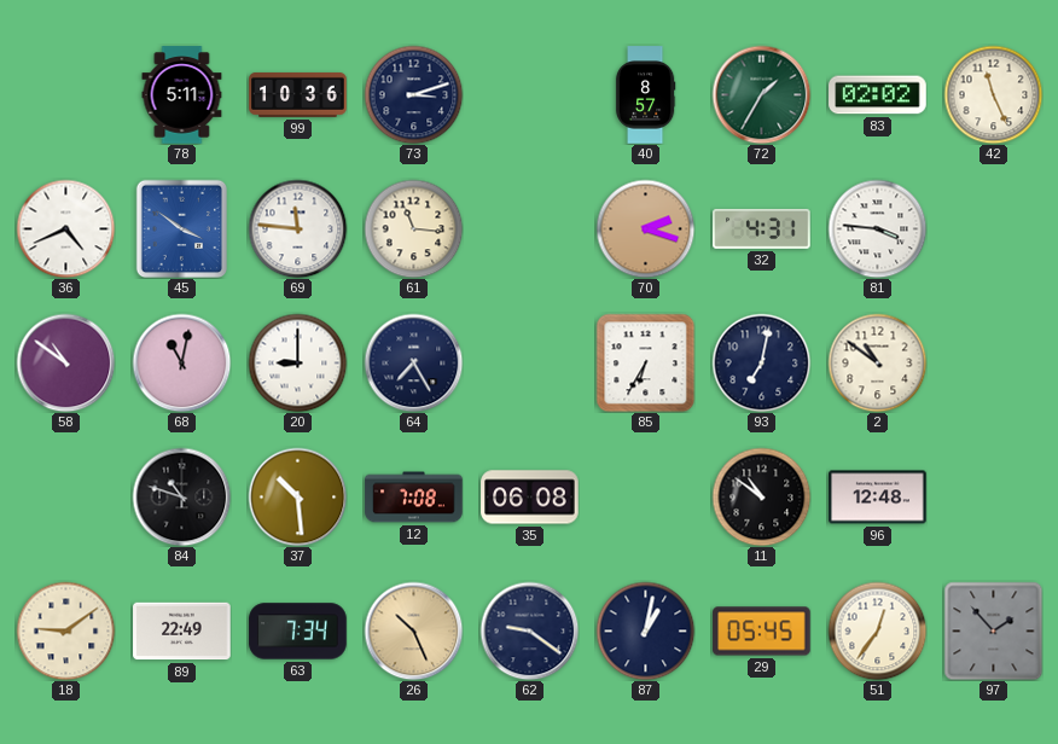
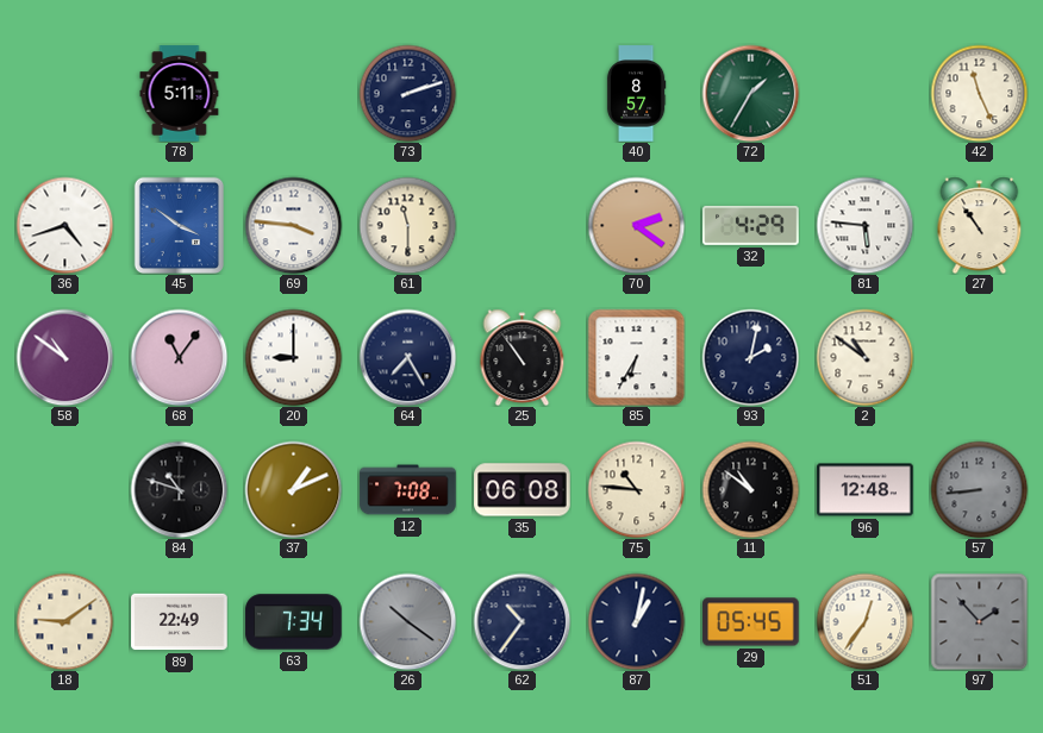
99: 10:36 -> none (298, 94)
73: 3:12 -> 2:12 (407, 93)
83: 02:02 -> none (878, 95)
36: 4:41 -> 4:42 (64, 225)
69: 11:46 -> 3:46 (293, 225)
61: 11:16 -> 11:30 (407, 225)
70: 2:18 -> 2:21 (636, 225)
32: 4:31 -> 4:29 (751, 225)
81: 3:46 -> 5:46 (864, 225)
27: none -> 10:54 (980, 225)
68: 11:02 -> 11:06 (179, 357)
25: none -> 10:54 (523, 357)
93: 7:02 -> 2:02 (750, 357)
37: 10:29 -> 1:11 (293, 489)
75: none -> 10:46 (636, 489)
57: none -> 8:44 (979, 489)
26: 10:26 -> 10:21 (407, 621)
26 dial: champagne -> grey (407, 621)
62: 9:21 -> 10:36 (521, 621)
